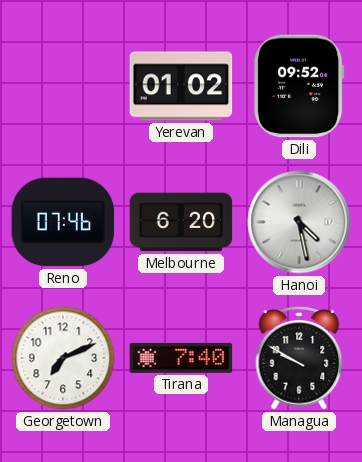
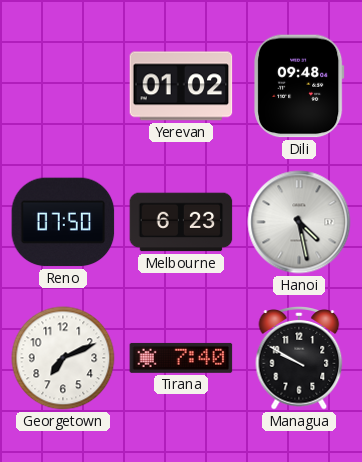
Dili: 09:52 -> 09:48 (299, 86)
Reno: 07:46 -> 07:50 (63, 222)
Melbourne: 6:20 -> 6:23 (181, 222)
